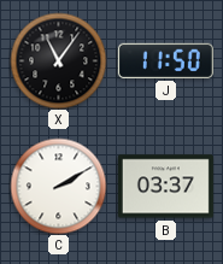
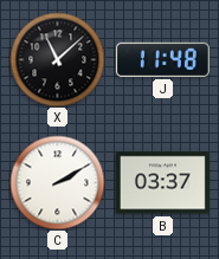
X: 11:06 -> 11:08 (57, 59)
J: 11:50 -> 11:48 (162, 59)
